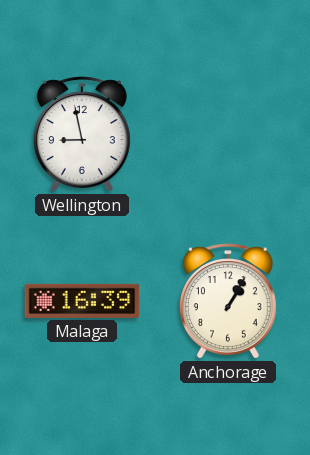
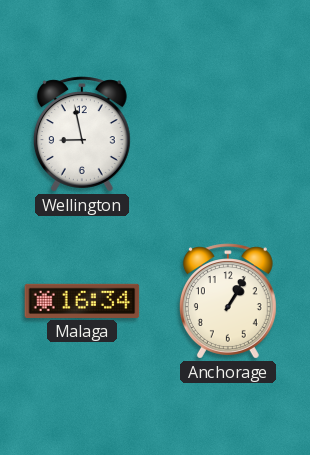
Malaga: 16:39 -> 16:34 (82, 301)
